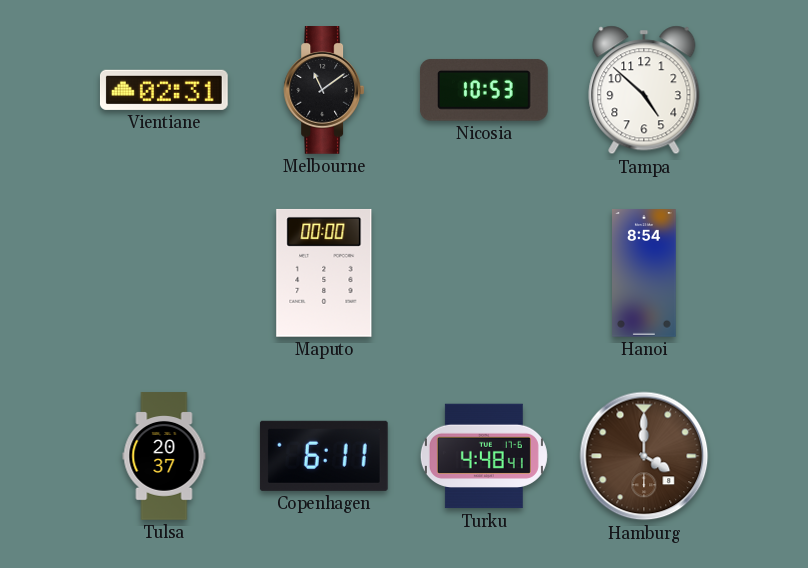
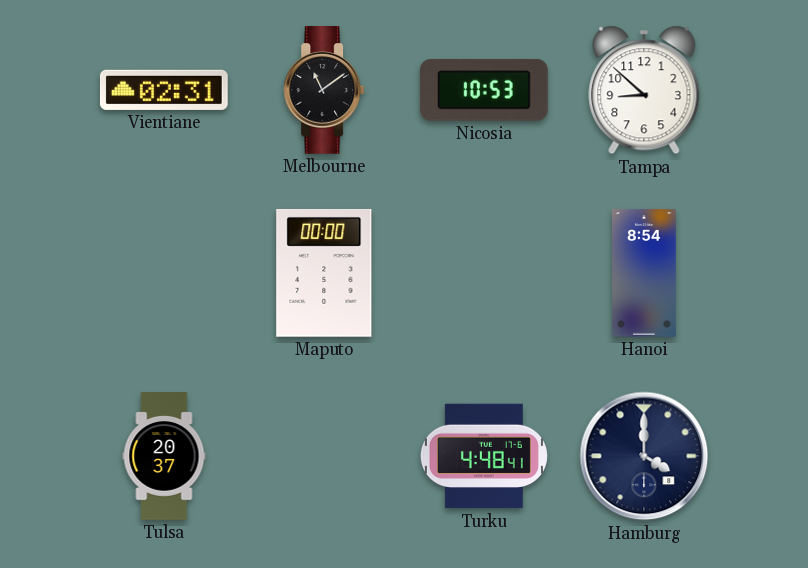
Tampa: 4:52 -> 8:52 (644, 90)
Copenhagen: 6:11 -> none (324, 456)
Hamburg dial: brown -> navy (644, 456)
